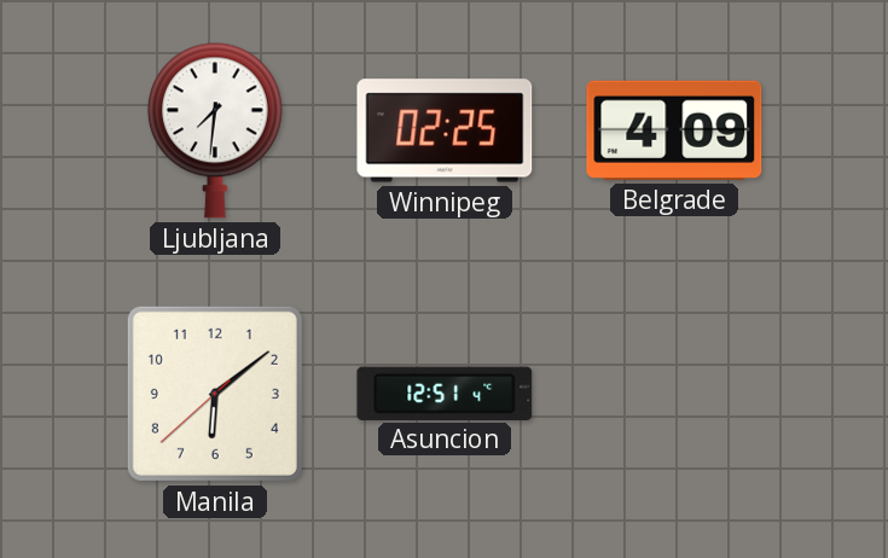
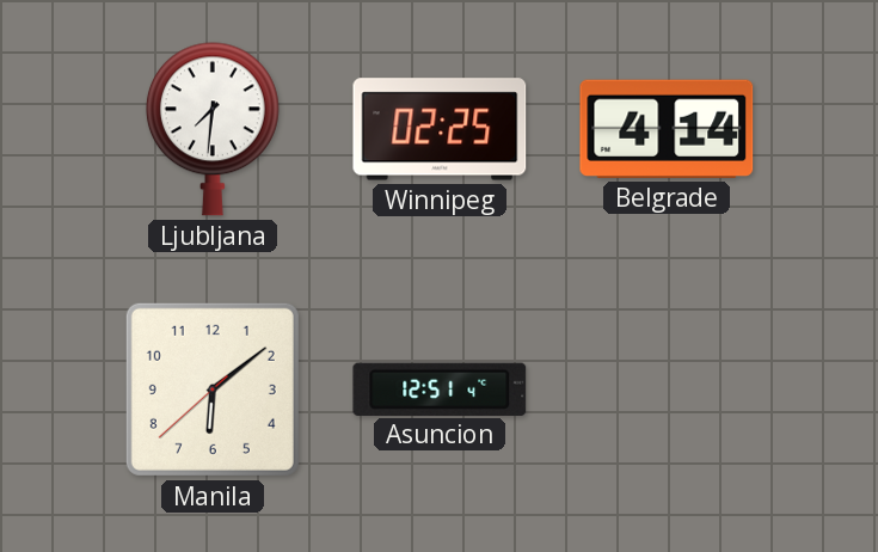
Belgrade: 4:09 -> 4:14 (667, 129)
